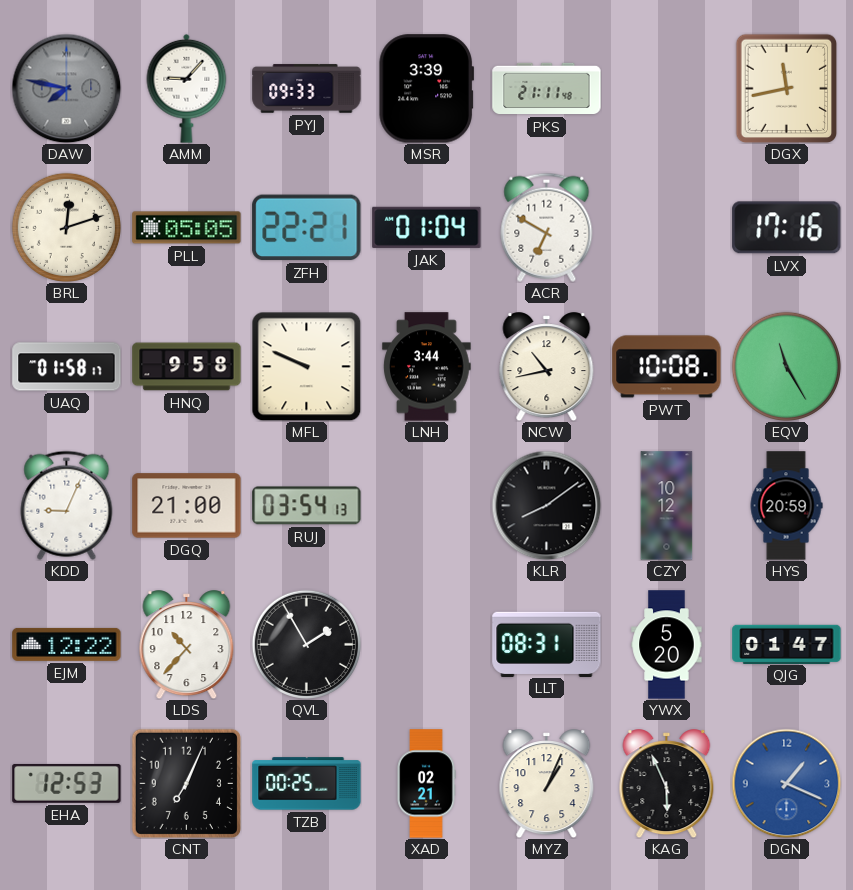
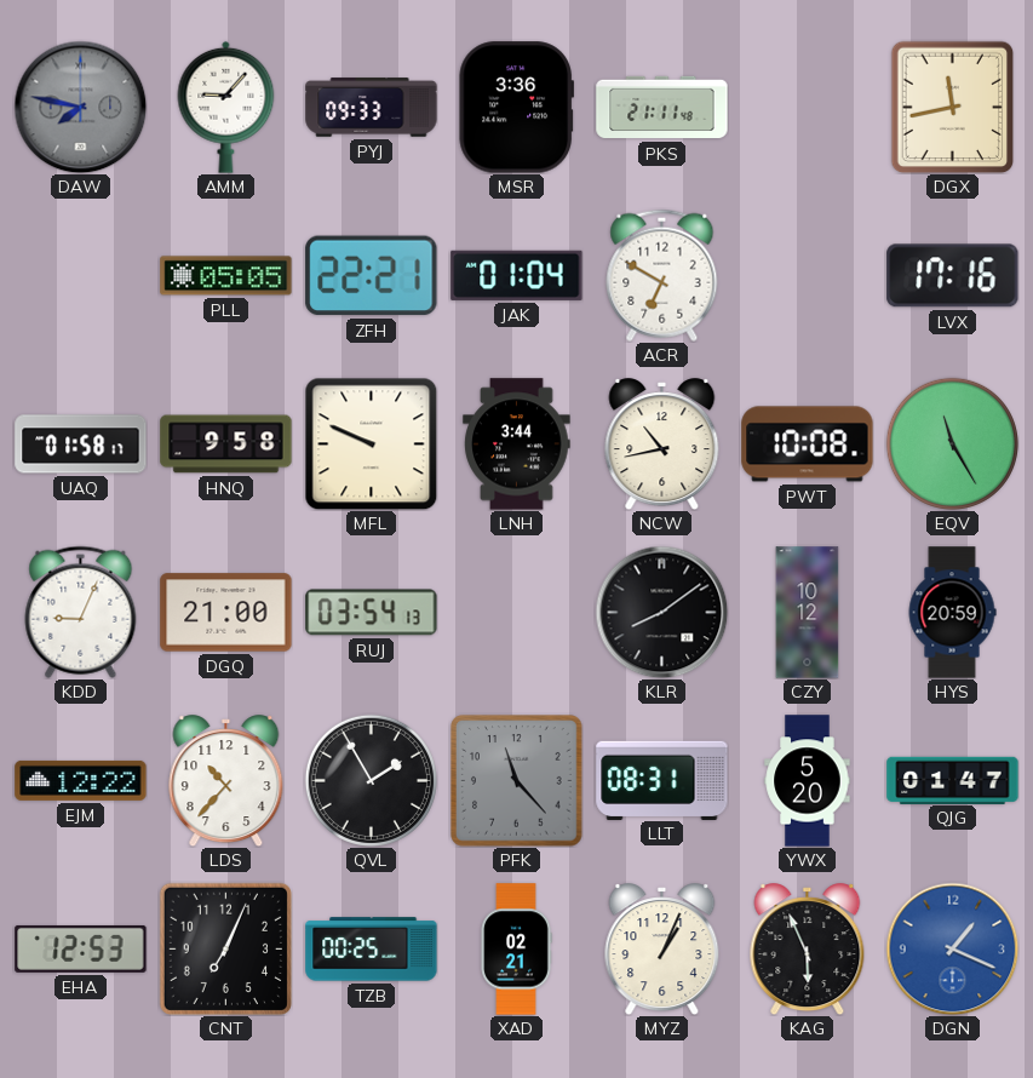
MSR: 3:39 -> 3:36 (516, 108)
BRL: 12:12 -> none (66, 227)
PFK: none -> 11:23 (517, 781)
